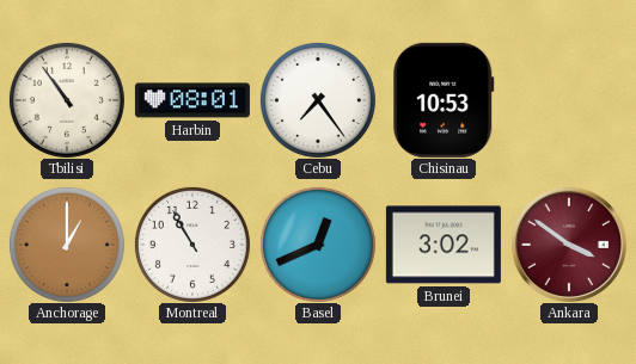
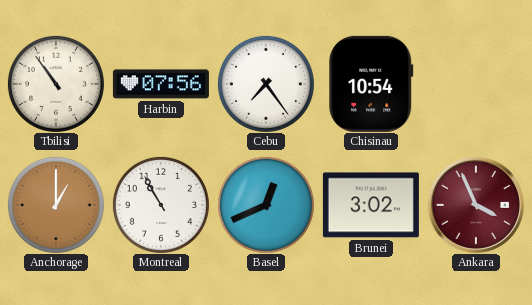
Harbin: 08:01 -> 07:56 (161, 84)
Chisinau: 10:53 -> 10:54 (371, 84)
Ankara: 3:51 -> 3:56 (476, 205)
